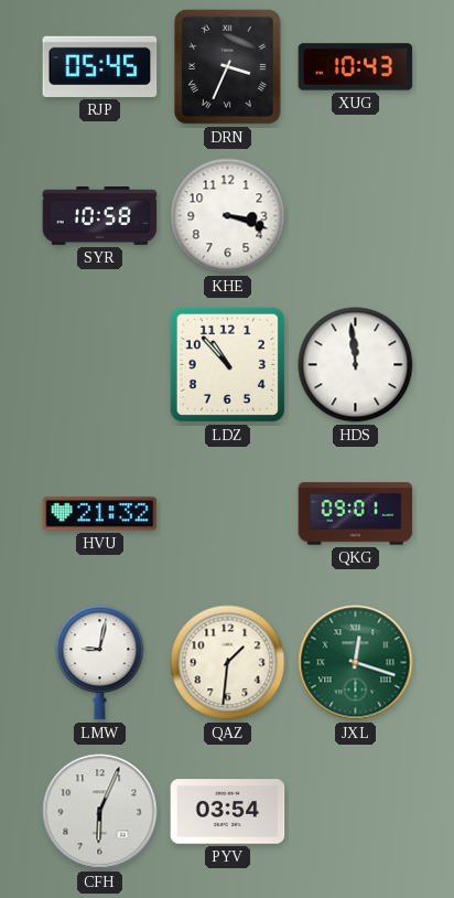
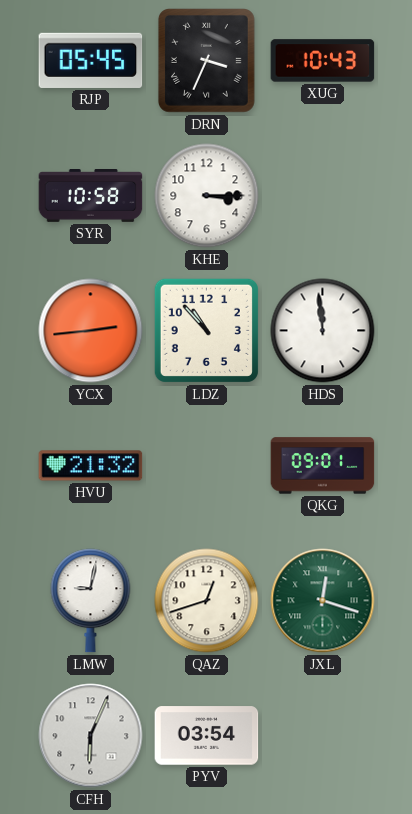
KHE: 3:18 -> 3:15 (207, 196)
YCX: none -> 2:44 (91, 331)
QAZ: 1:31 -> 12:42 (207, 601)
